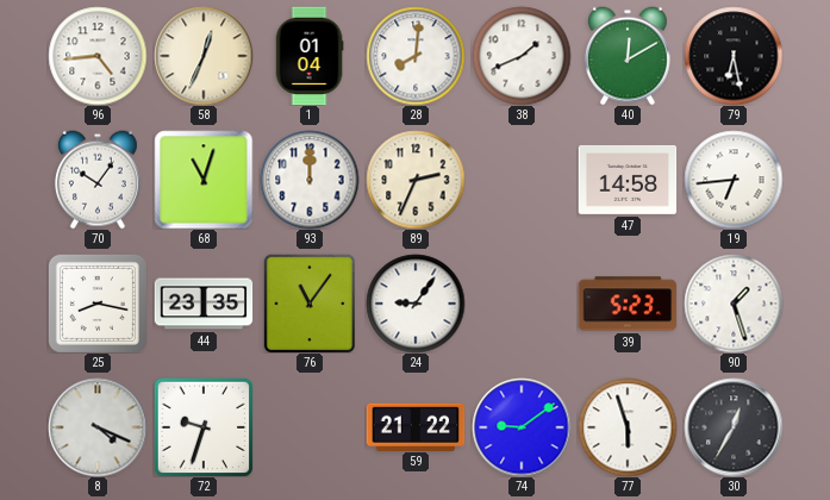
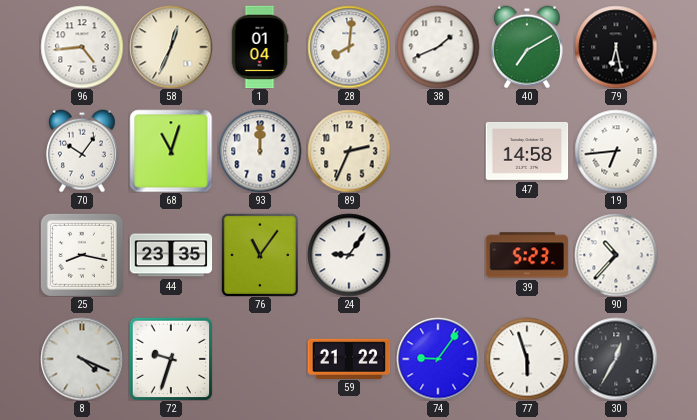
40: 12:10 -> 7:10 (527, 47)
90: 1:27 -> 10:37 (616, 255)
74: 9:09 -> 9:06 (438, 359)
